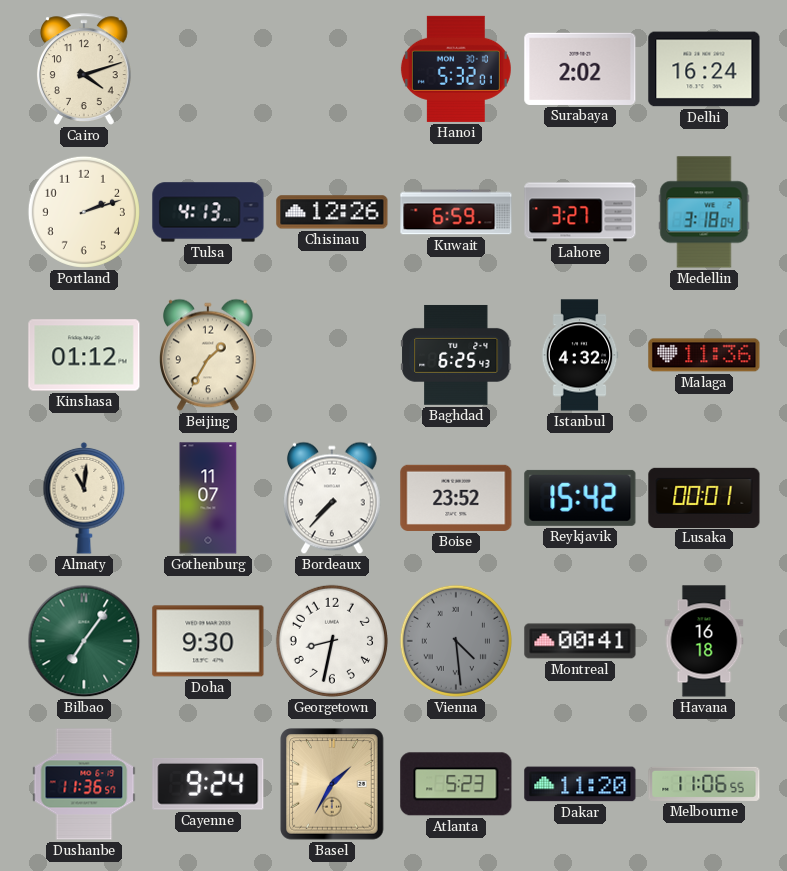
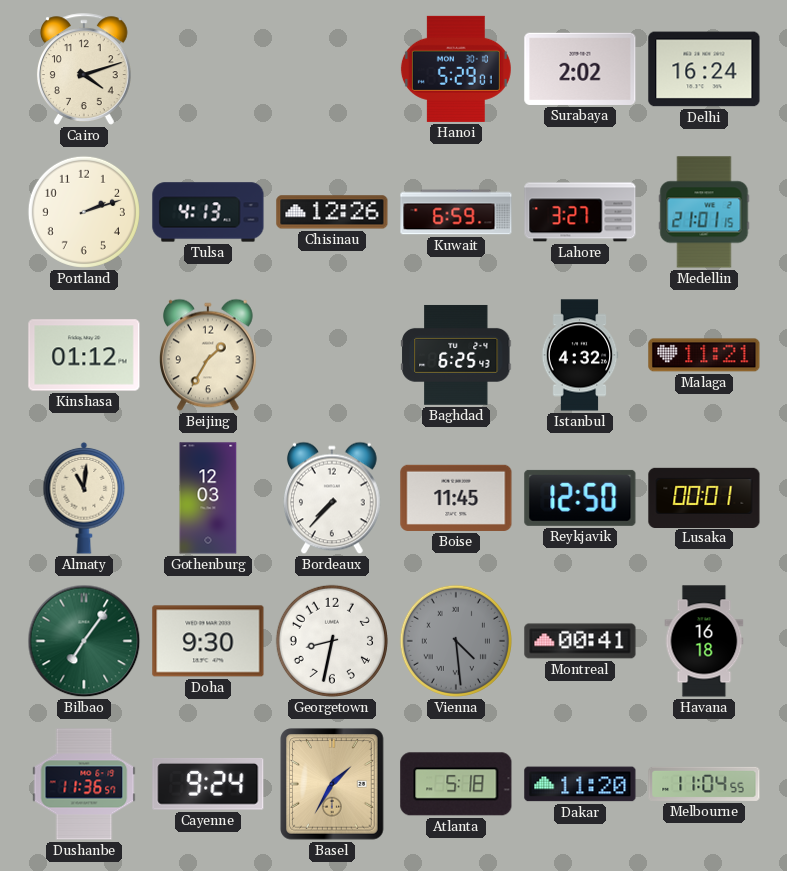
Hanoi: 5:32 -> 5:29 (456, 69)
Medellin: 3:18 -> 21:01 (704, 212)
Malaga: 11:36 -> 11:21 (704, 355)
Gothenburg: 11:07 -> 12:03 (208, 498)
Boise: 23:52 -> 11:45 (456, 498)
Reykjavik: 15:42 -> 12:50 (580, 498)
Atlanta: 5:23 -> 5:18 (456, 784)
Melbourne: 11:06 -> 11:04 (704, 784)
